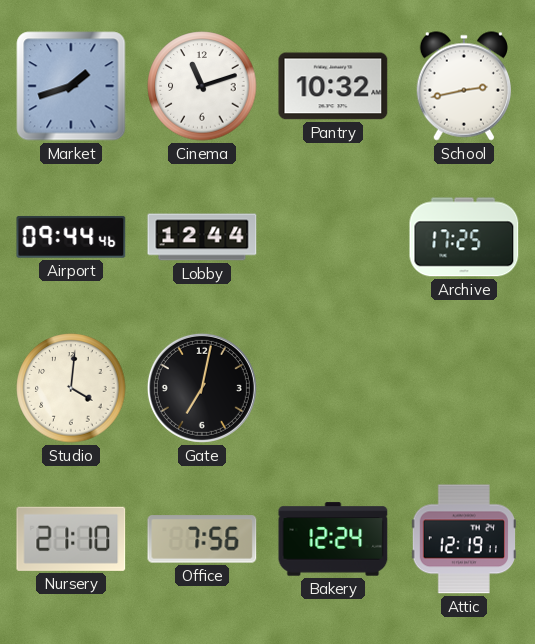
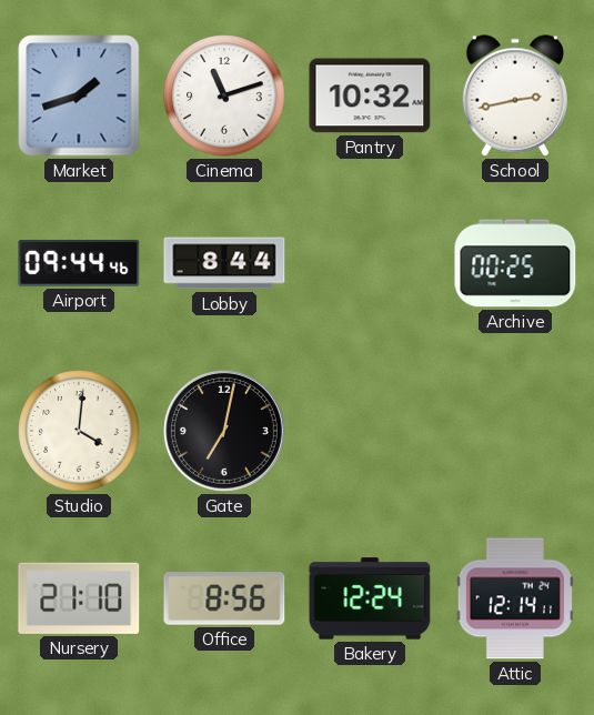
Lobby: 12:44 -> 8:44 (224, 263)
Archive: 17:25 -> 00:25 (515, 263)
Office: 7:56 -> 8:56 (224, 598)
Attic: 12:19 -> 12:14 (515, 598)
